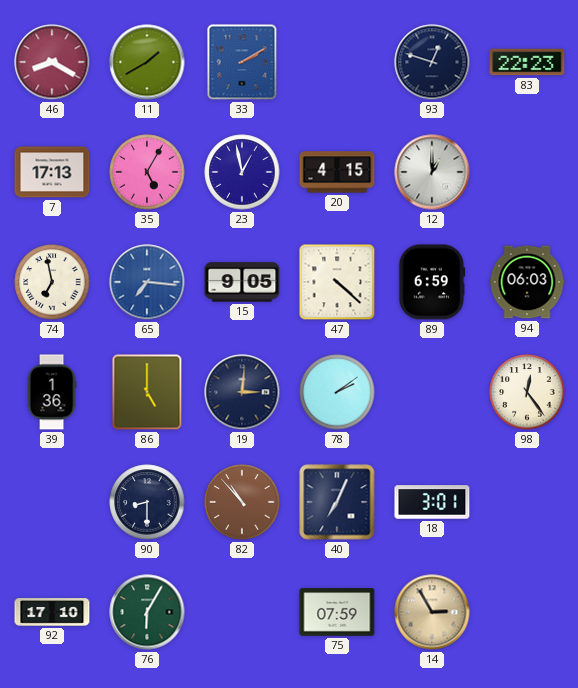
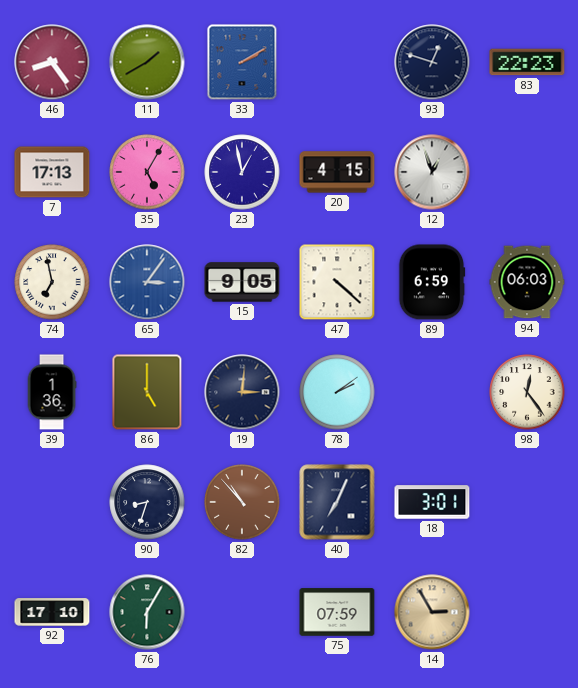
46: 8:20 -> 8:24 (52, 62)
12: 1:00 -> 12:57 (432, 172)
65: 7:16 -> 3:06 (147, 282)
90: 8:30 -> 8:33 (147, 502)
